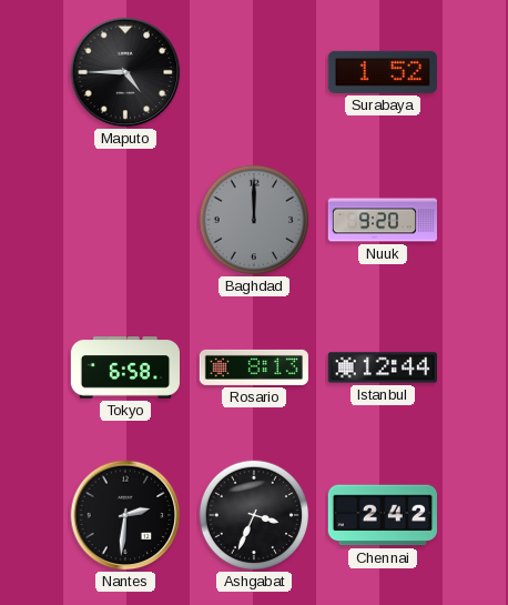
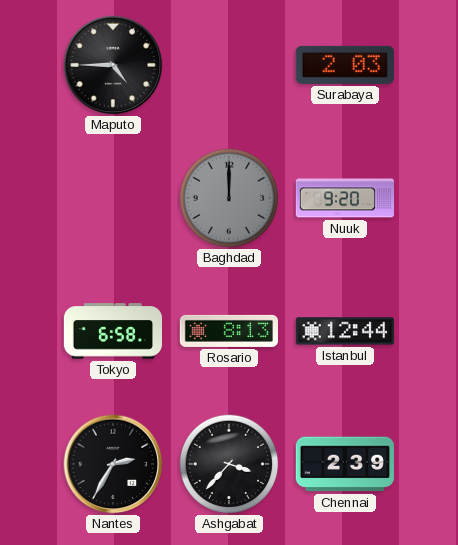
Surabaya: 1:52 -> 2:03 (345, 65)
Nantes: 2:31 -> 2:35 (113, 464)
Ashgabat: 3:34 -> 3:37 (229, 464)
Chennai: 2:42 -> 2:39 (345, 464)
